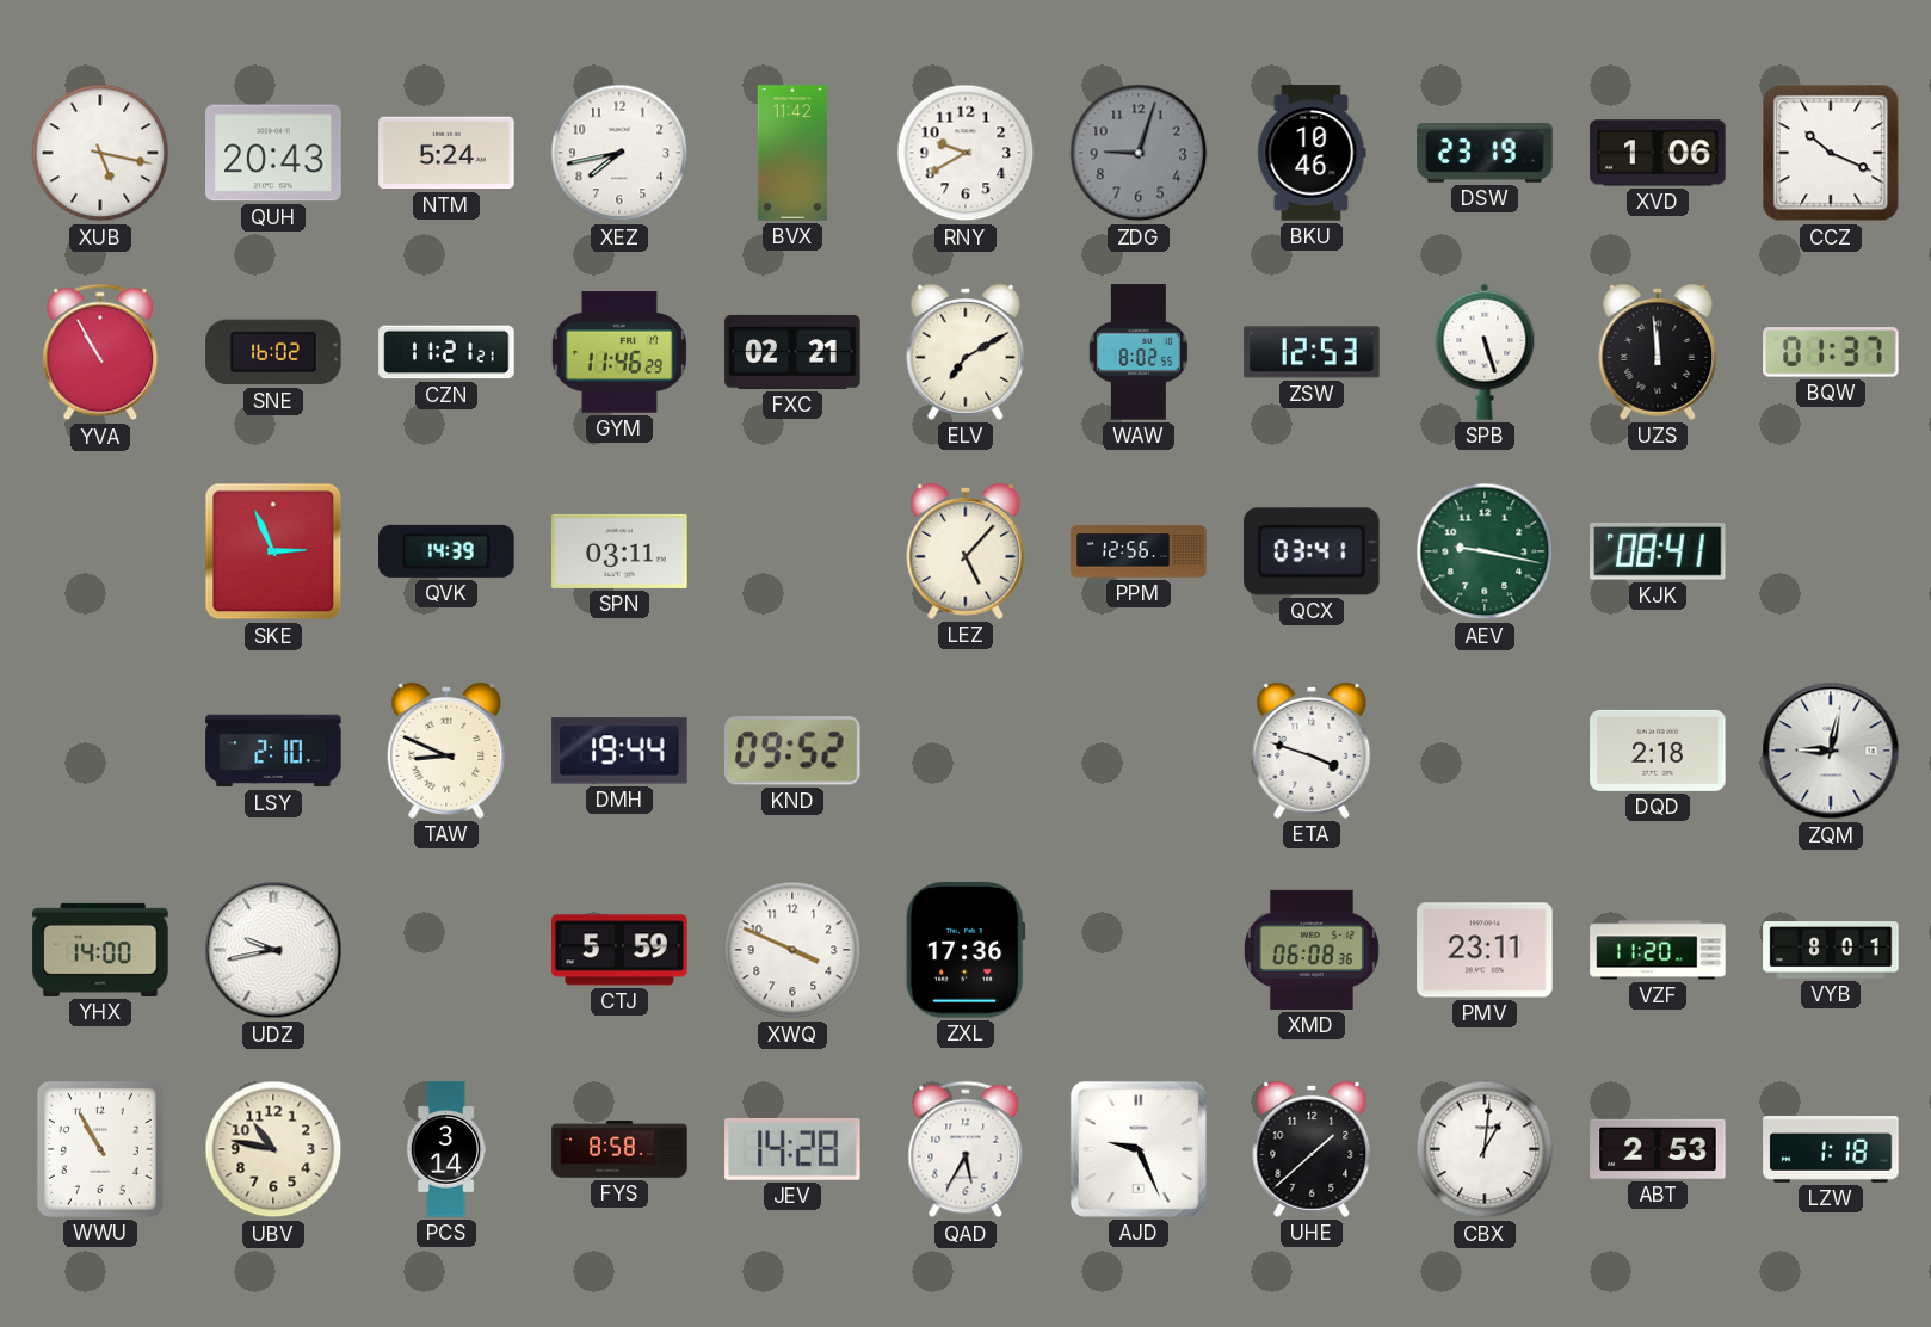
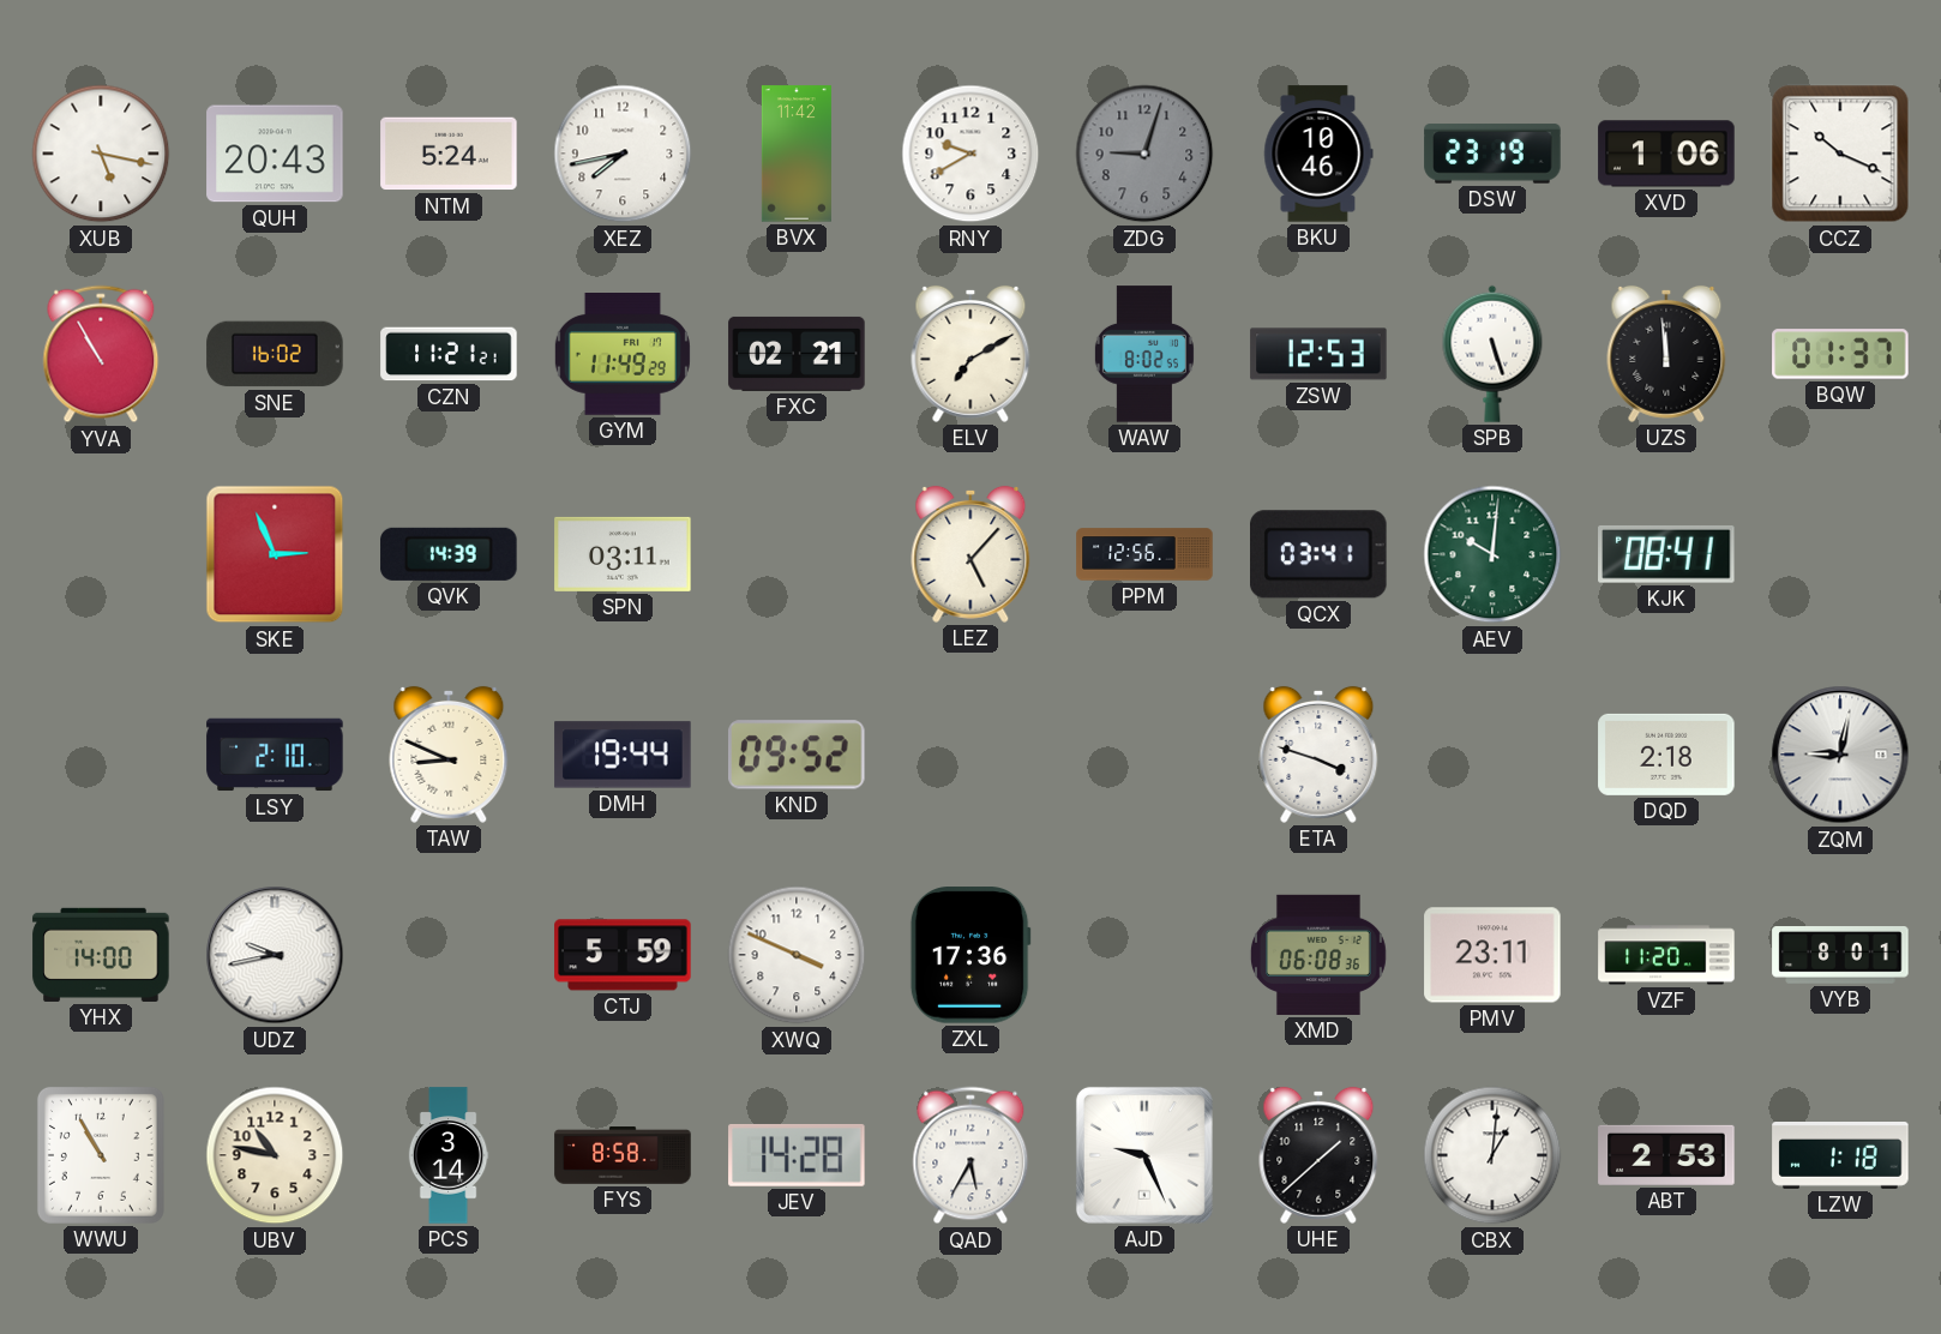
GYM: 11:46 -> 11:49 (623, 355)
AEV: 9:17 -> 10:01 (1492, 554)
